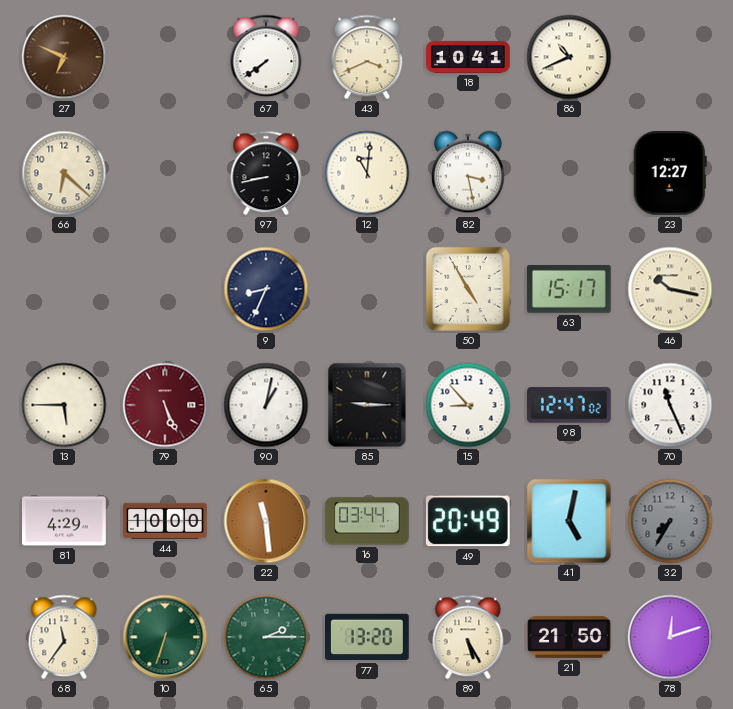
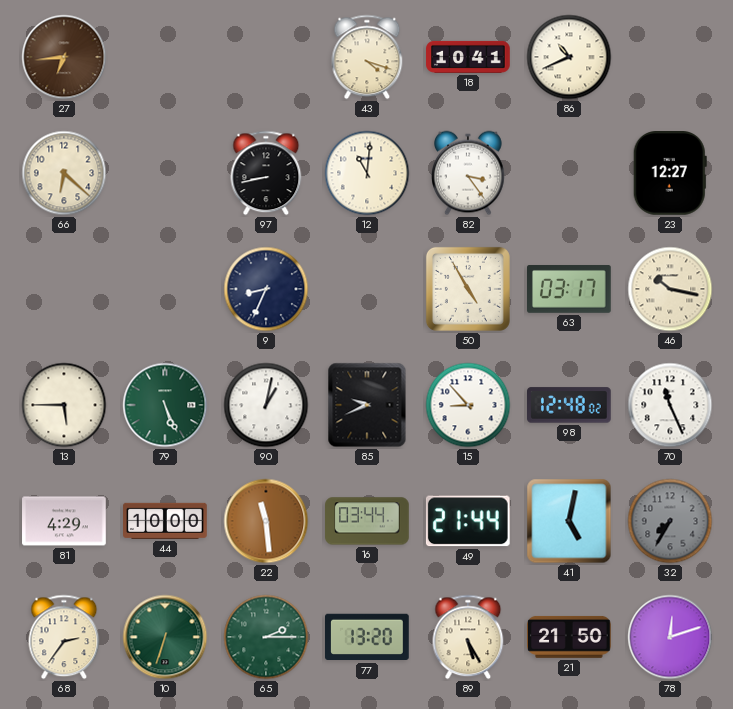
27: 6:49 -> 6:44 (64, 57)
67: 7:39 -> none (266, 57)
43: 3:41 -> 4:18 (367, 57)
82: 3:28 -> 3:24 (469, 173)
63: 15:17 -> 03:17 (570, 290)
79 dial: burgundy -> green (165, 405)
85: 9:15 -> 9:41 (367, 405)
98: 12:47 -> 12:48 (570, 405)
49: 20:49 -> 21:44 (468, 521)
68: 11:36 -> 2:36 (64, 637)
